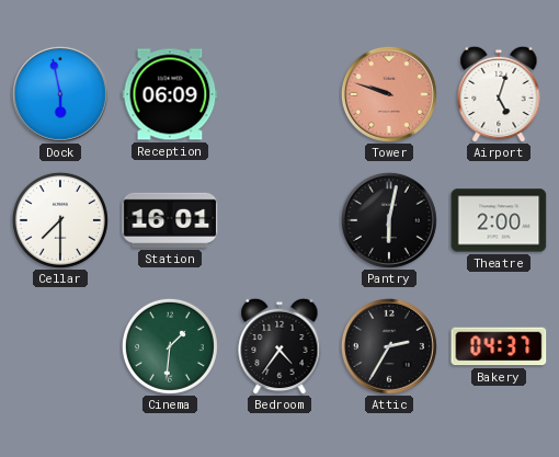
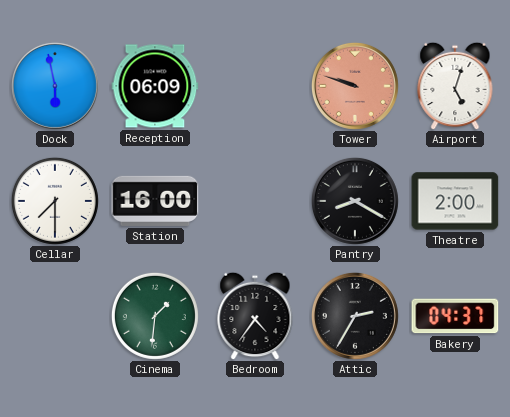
Station: 16:01 -> 16:00 (155, 201)
Pantry: 6:02 -> 8:20 (355, 201)
